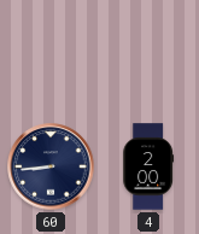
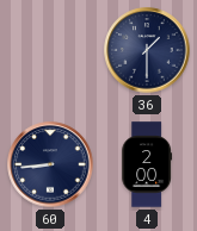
36: none -> 1:30 (147, 50)
